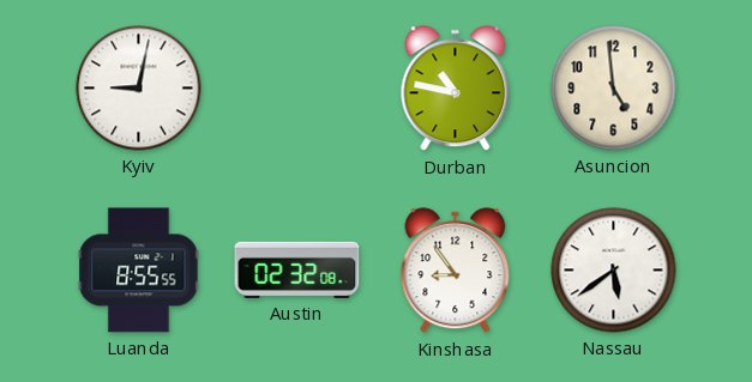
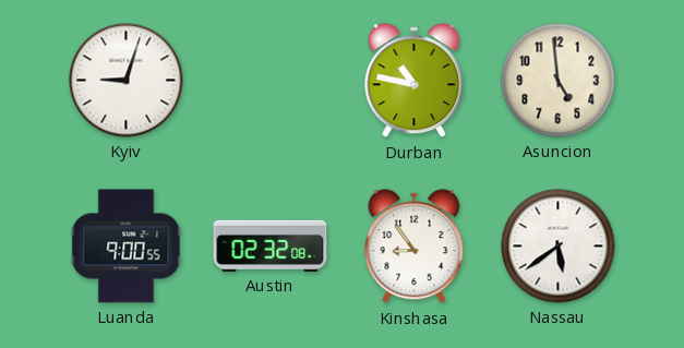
Kyiv: 9:02 -> 9:03 (127, 81)
Luanda: 8:55 -> 9:00 (127, 247)
